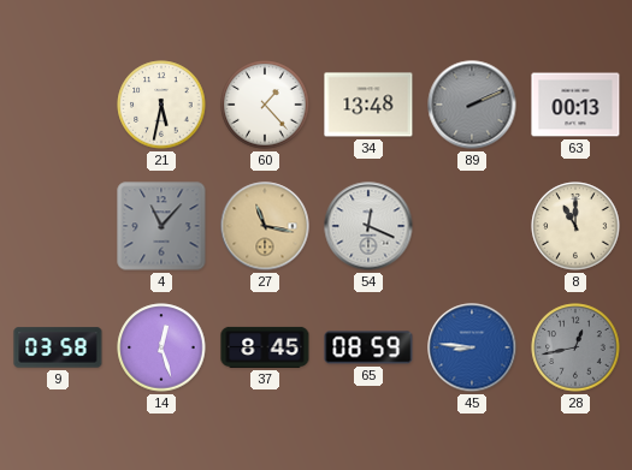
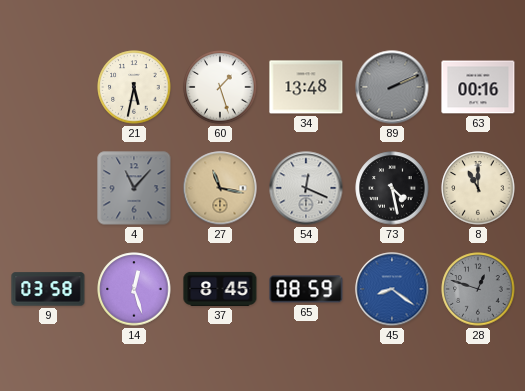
60: 1:23 -> 1:27 (220, 87)
63: 00:13 -> 00:16 (478, 87)
73: none -> 4:28 (392, 188)
45: 8:46 -> 8:21 (392, 289)
28: 12:43 -> 12:48 (478, 289)
